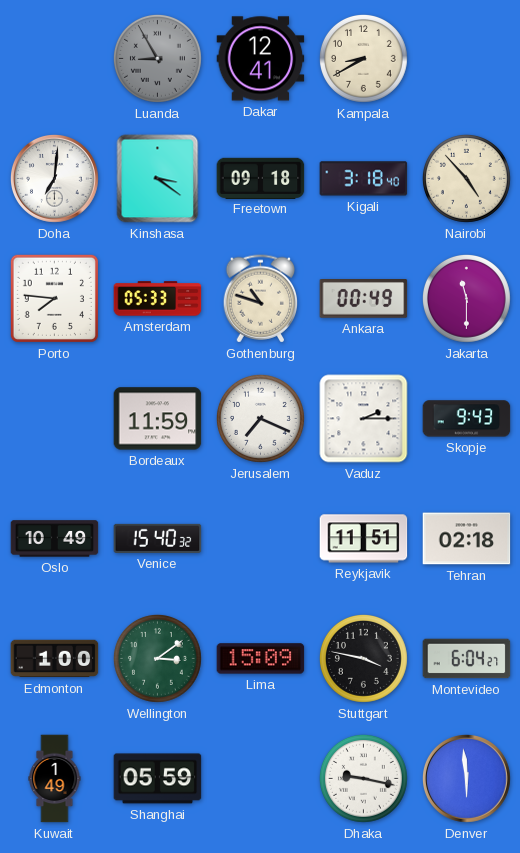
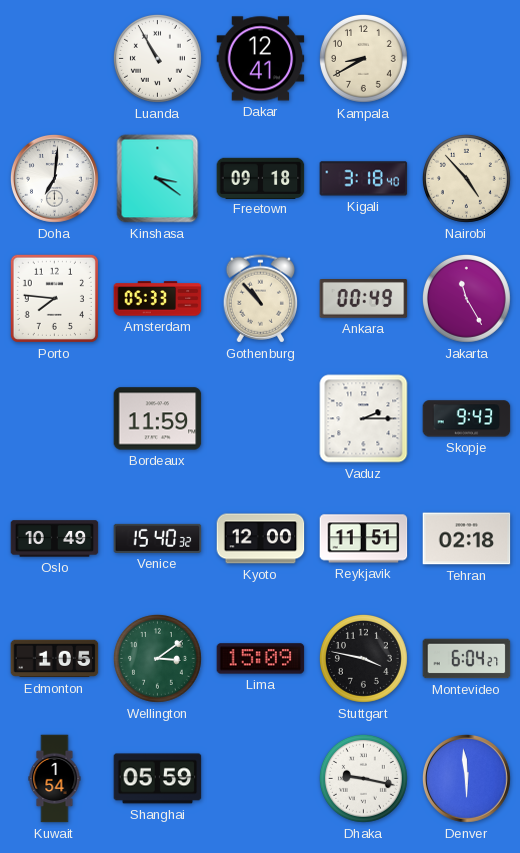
Luanda: 8:55 -> 10:55 (157, 58)
Luanda dial: grey -> white (157, 58)
Gothenburg: 10:48 -> 10:53 (260, 299)
Jakarta: 11:30 -> 11:25 (466, 298)
Jerusalem: 7:19 -> none (260, 418)
Kyoto: none -> 12:00 (261, 539)
Edmonton: 1:00 -> 1:05 (55, 659)
Kuwait: 1:49 -> 1:54 (55, 779)
